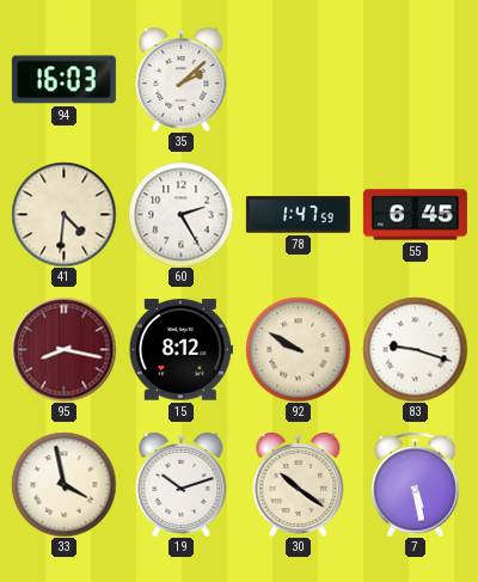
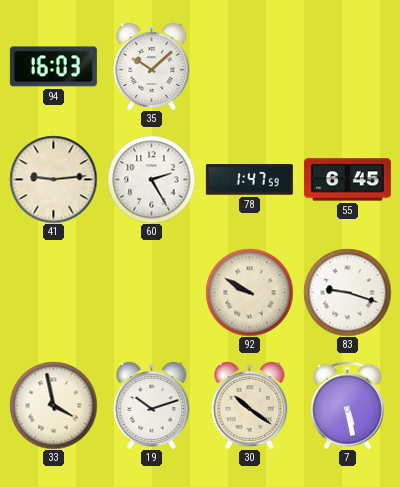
35: 2:08 -> 10:08 (152, 66)
41: 4:31 -> 9:14 (53, 179)
95: 8:17 -> none (63, 349)
15: 8:12 -> none (180, 350)
